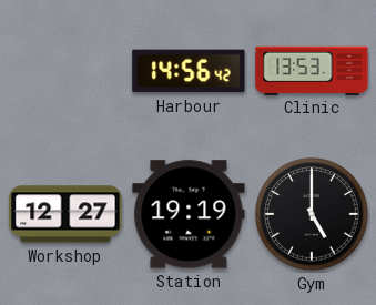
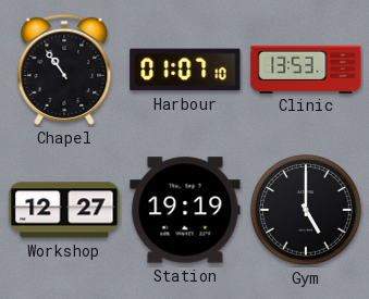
Chapel: none -> 10:54 (64, 70)
Harbour: 14:56 -> 01:07 (185, 70)
